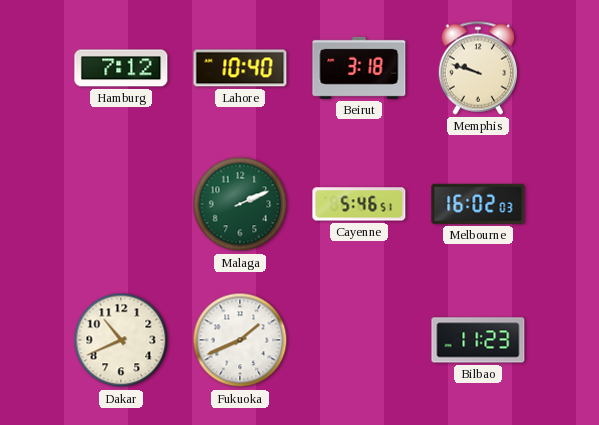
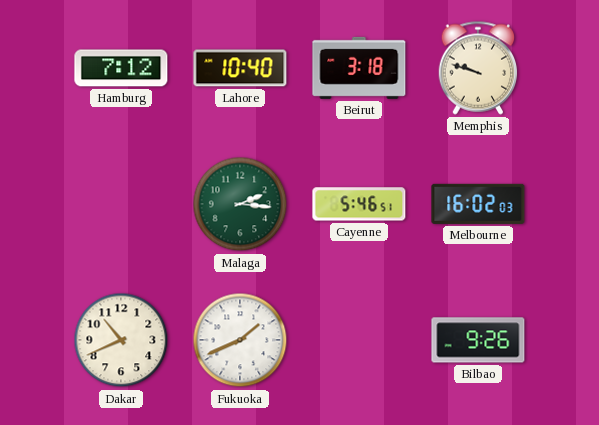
Malaga: 2:11 -> 2:16 (240, 204)
Bilbao: 11:23 -> 9:26 (478, 340)
